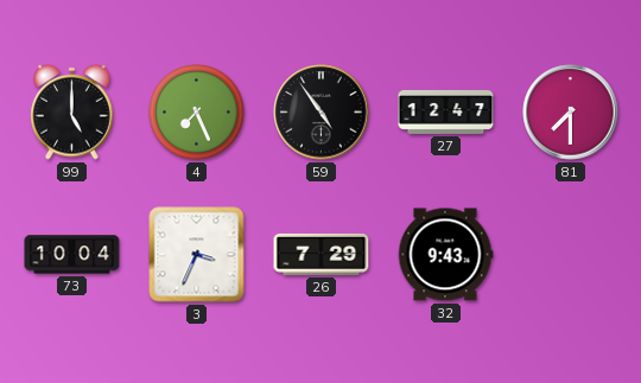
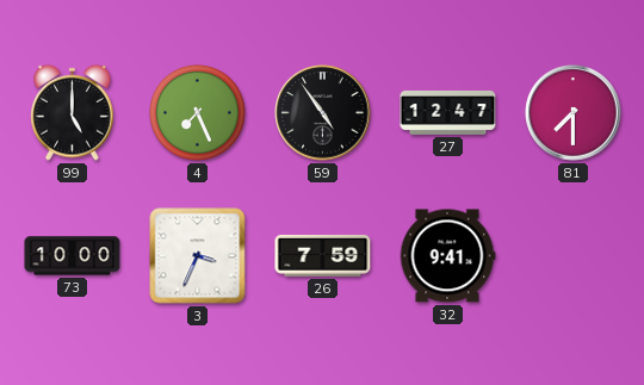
73: 10:04 -> 10:00 (73, 256)
26: 7:29 -> 7:59 (323, 255)
32: 9:43 -> 9:41 (447, 256)
